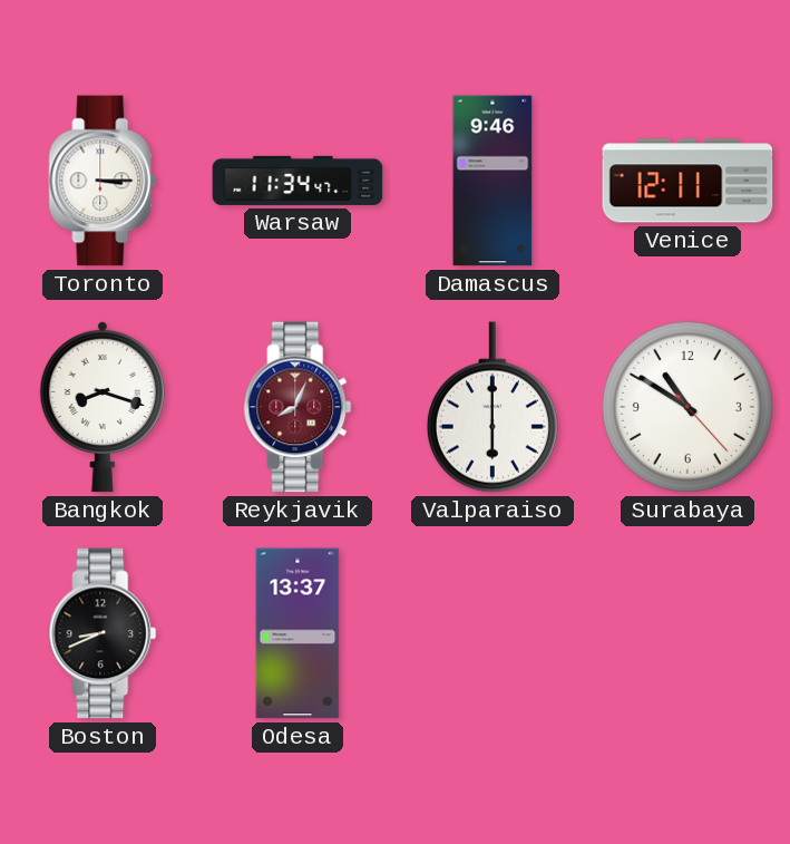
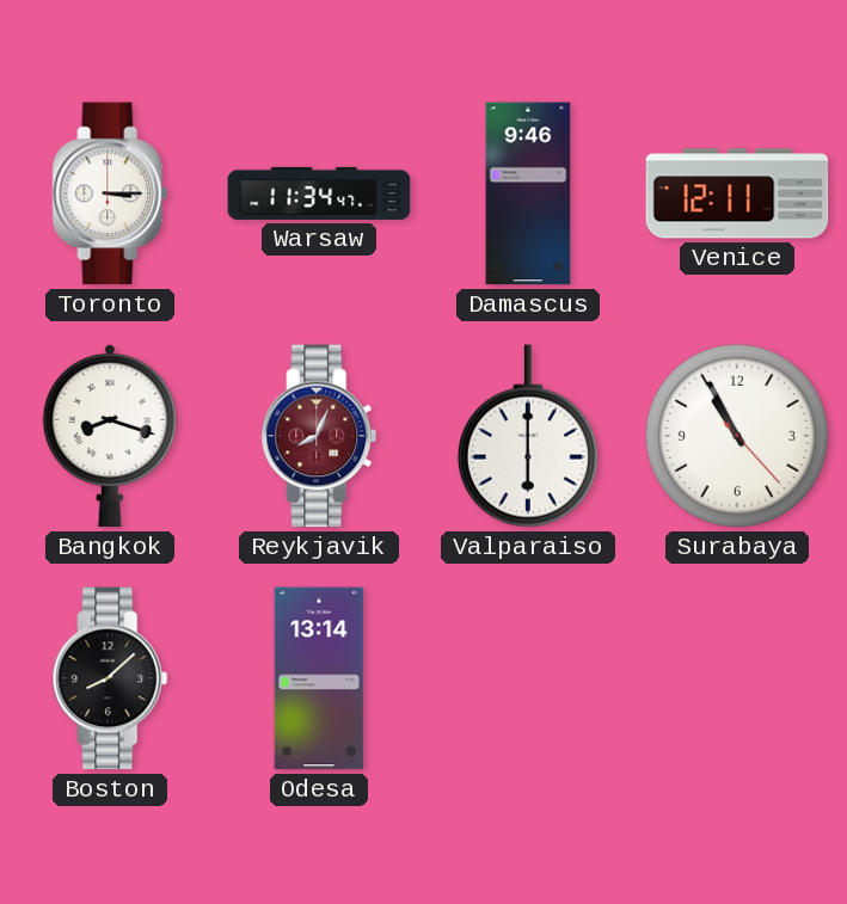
Surabaya: 10:50 -> 10:55 (737, 436)
Boston: 8:41 -> 8:08 (110, 678)
Odesa: 13:37 -> 13:14 (319, 678)
